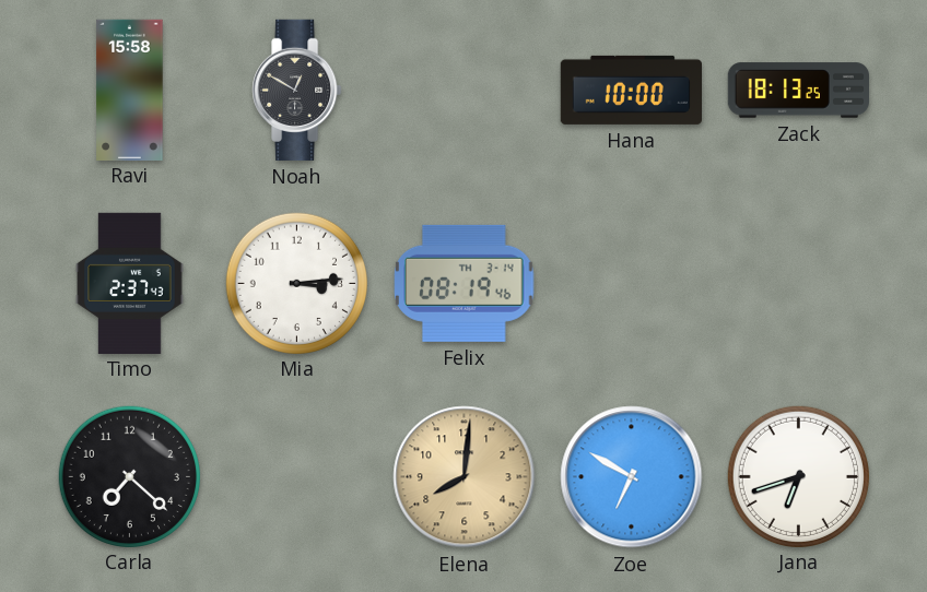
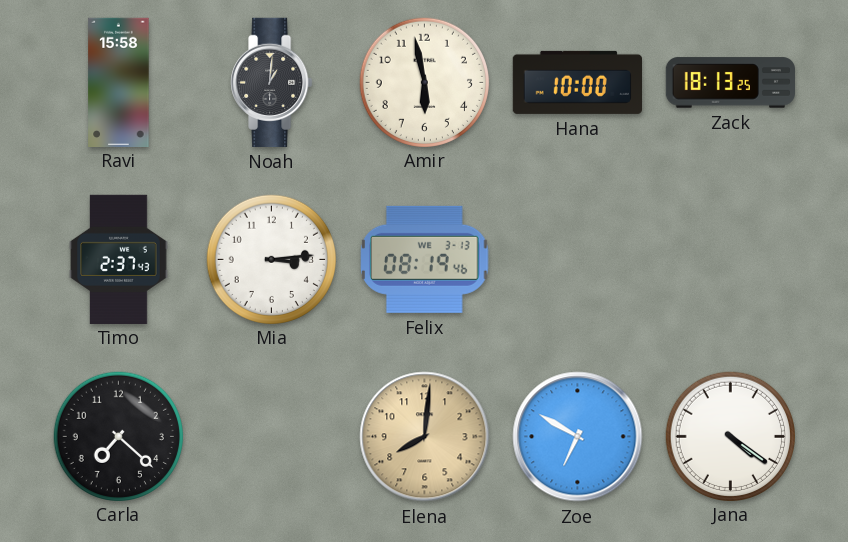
Noah: 12:50 -> 1:01 (272, 82)
Amir: none -> 5:58 (424, 82)
Felix date: TH 3-14 -> WE 3-13 (425, 259)
Jana: 6:42 -> 4:21 (730, 436)
